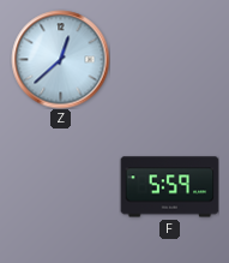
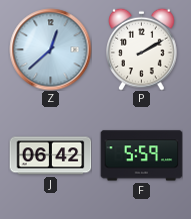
P: none -> 2:10 (142, 49)
J: none -> 06:42 (50, 156)
